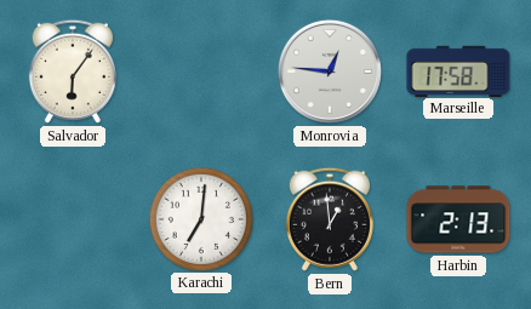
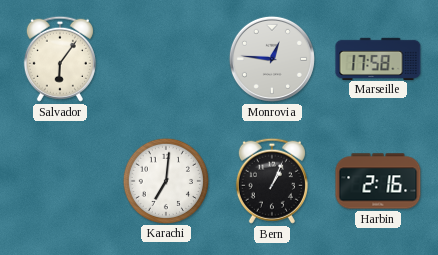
Bern: 12:59 -> 1:04 (272, 181)
Harbin: 2:13 -> 2:16 (378, 181)
